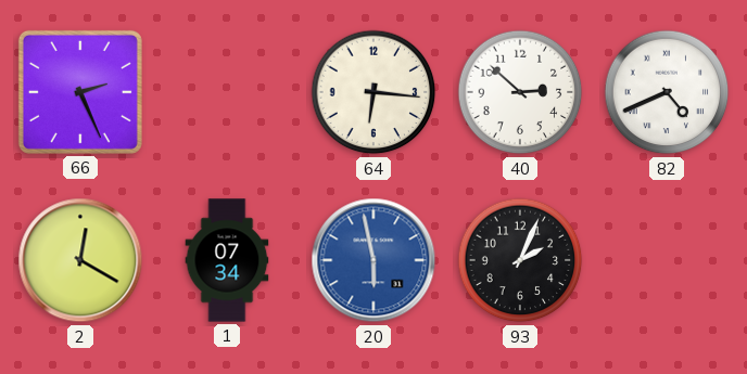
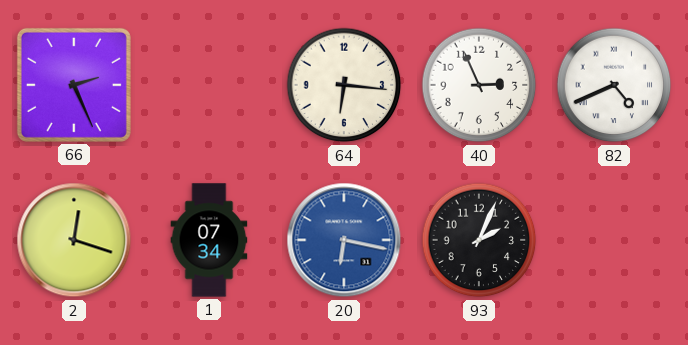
40: 2:52 -> 2:56 (479, 85)
2: 12:20 -> 12:18 (74, 240)
20: 5:58 -> 6:17 (344, 240)
